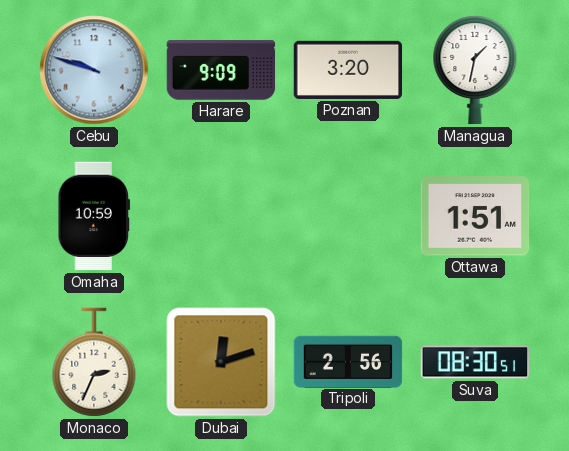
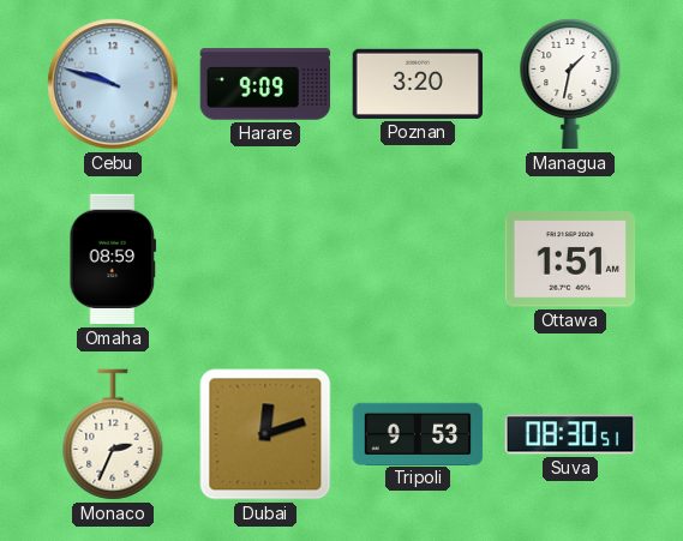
Omaha: 10:59 -> 08:59 (113, 259)
Tripoli: 2:56 -> 9:53 (418, 433)
